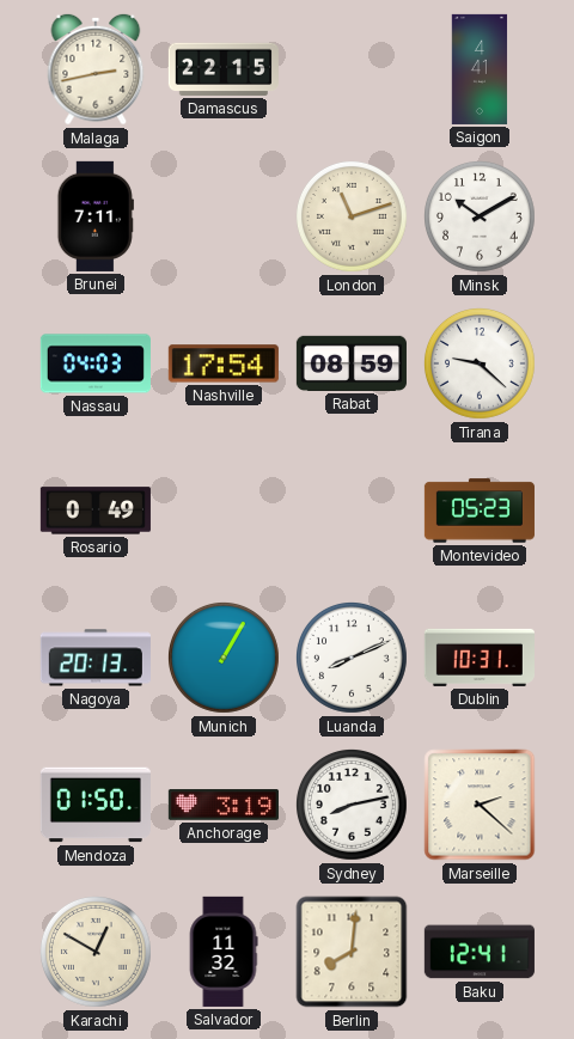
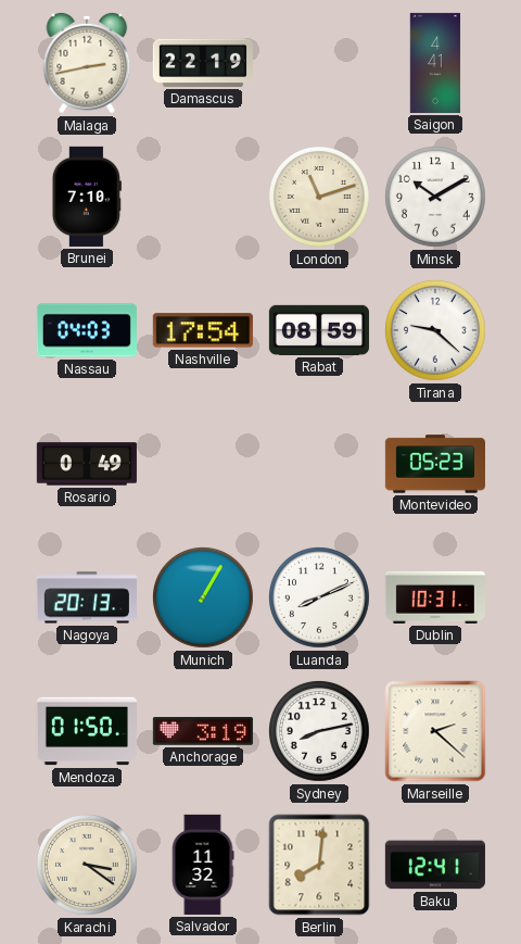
Damascus: 22:15 -> 22:19 (203, 63)
Brunei: 7:11 -> 7:10 (87, 197)
Karachi: 12:50 -> 3:21 (88, 866)
